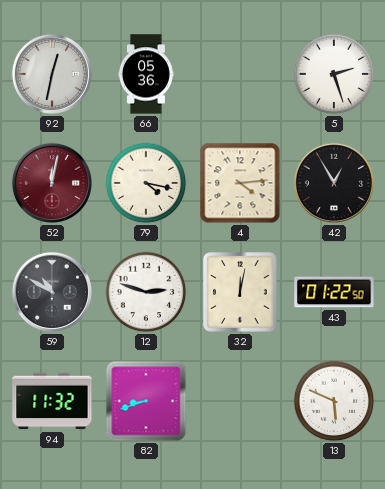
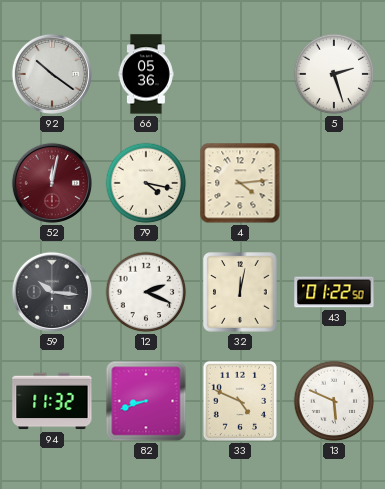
92: 12:32 -> 10:21 (52, 74)
42: 12:55 -> none (334, 183)
59: 10:50 -> 10:16 (52, 292)
12: 2:48 -> 2:19 (146, 292)
33: none -> 4:49 (240, 401)
